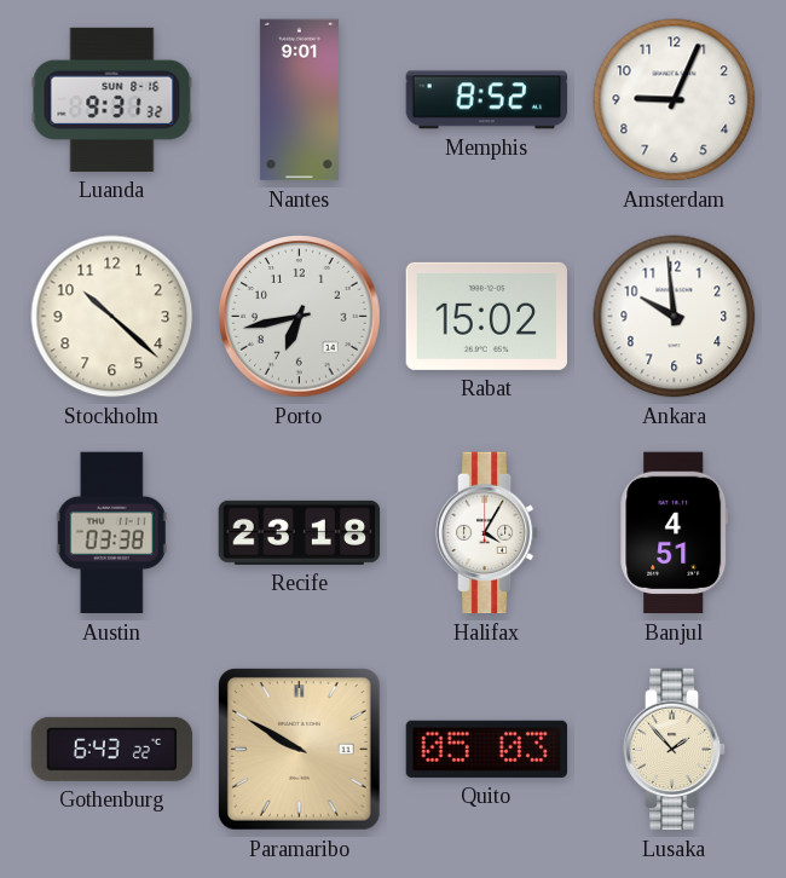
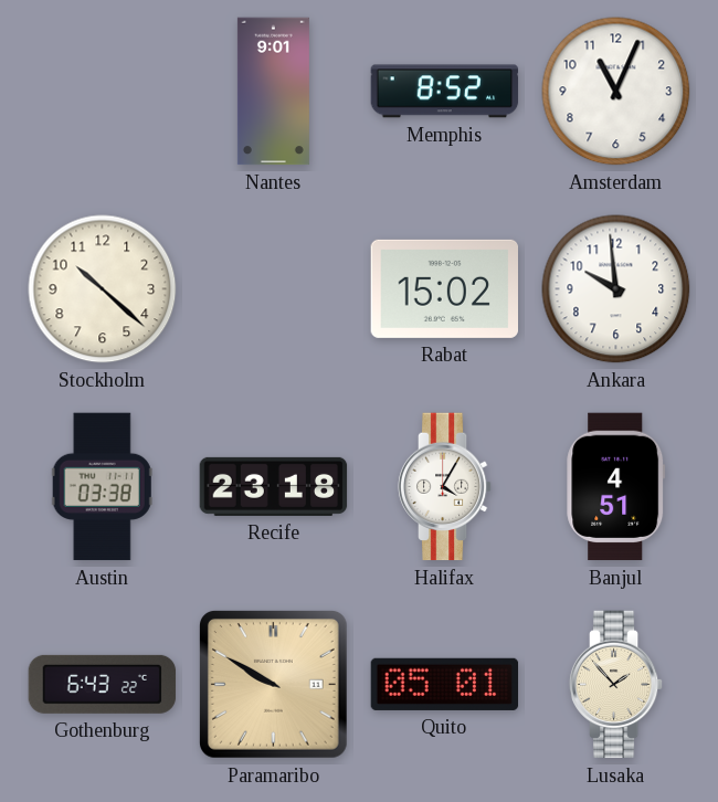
Luanda: 9:31 -> none (112, 99)
Amsterdam: 9:04 -> 11:04 (616, 92)
Porto: 6:43 -> none (300, 317)
Quito: 05:03 -> 05:01 (445, 684)
